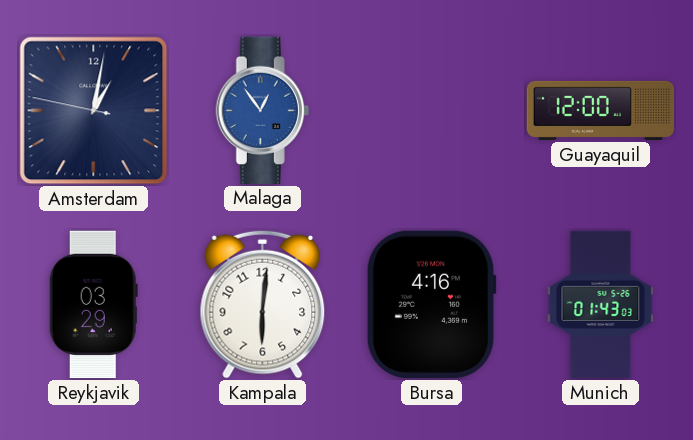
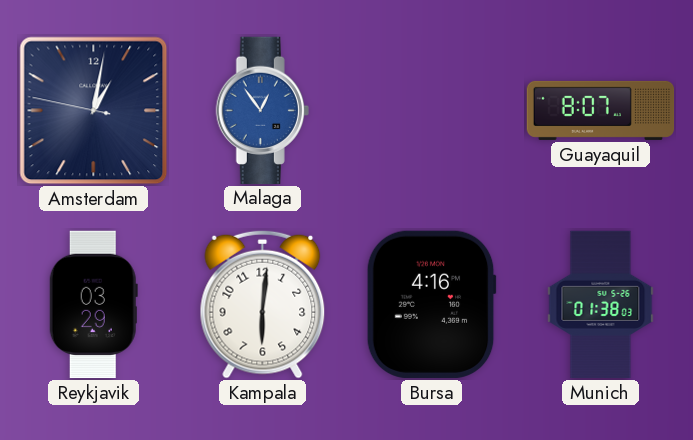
Guayaquil: 12:00 -> 8:07 (601, 110)
Munich: 01:43 -> 01:38 (601, 305)
